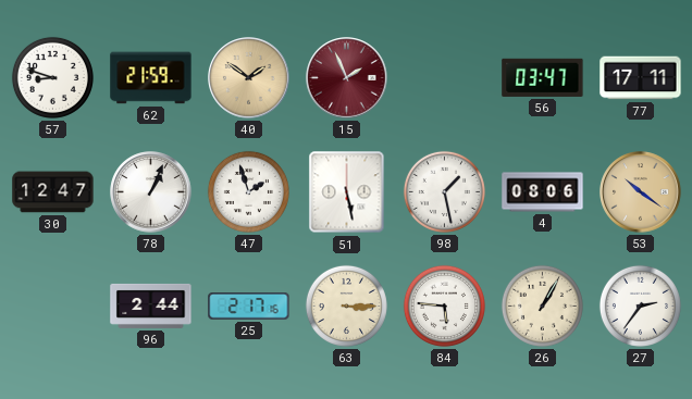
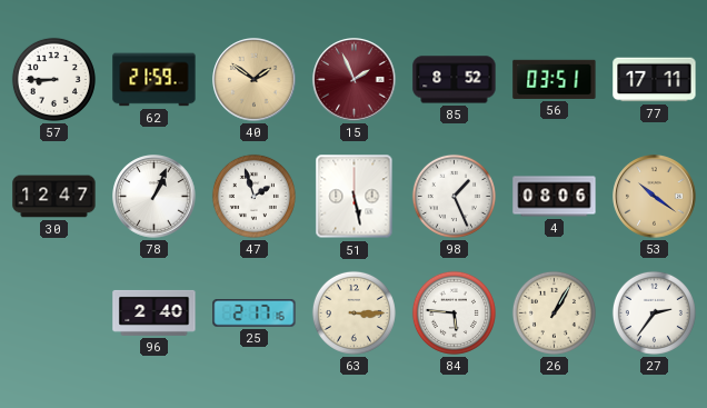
57: 8:48 -> 8:45 (53, 79)
85: none -> 8:52 (455, 80)
56: 03:47 -> 03:51 (555, 79)
98: 1:28 -> 1:26 (454, 196)
96: 2:44 -> 2:40 (155, 312)
